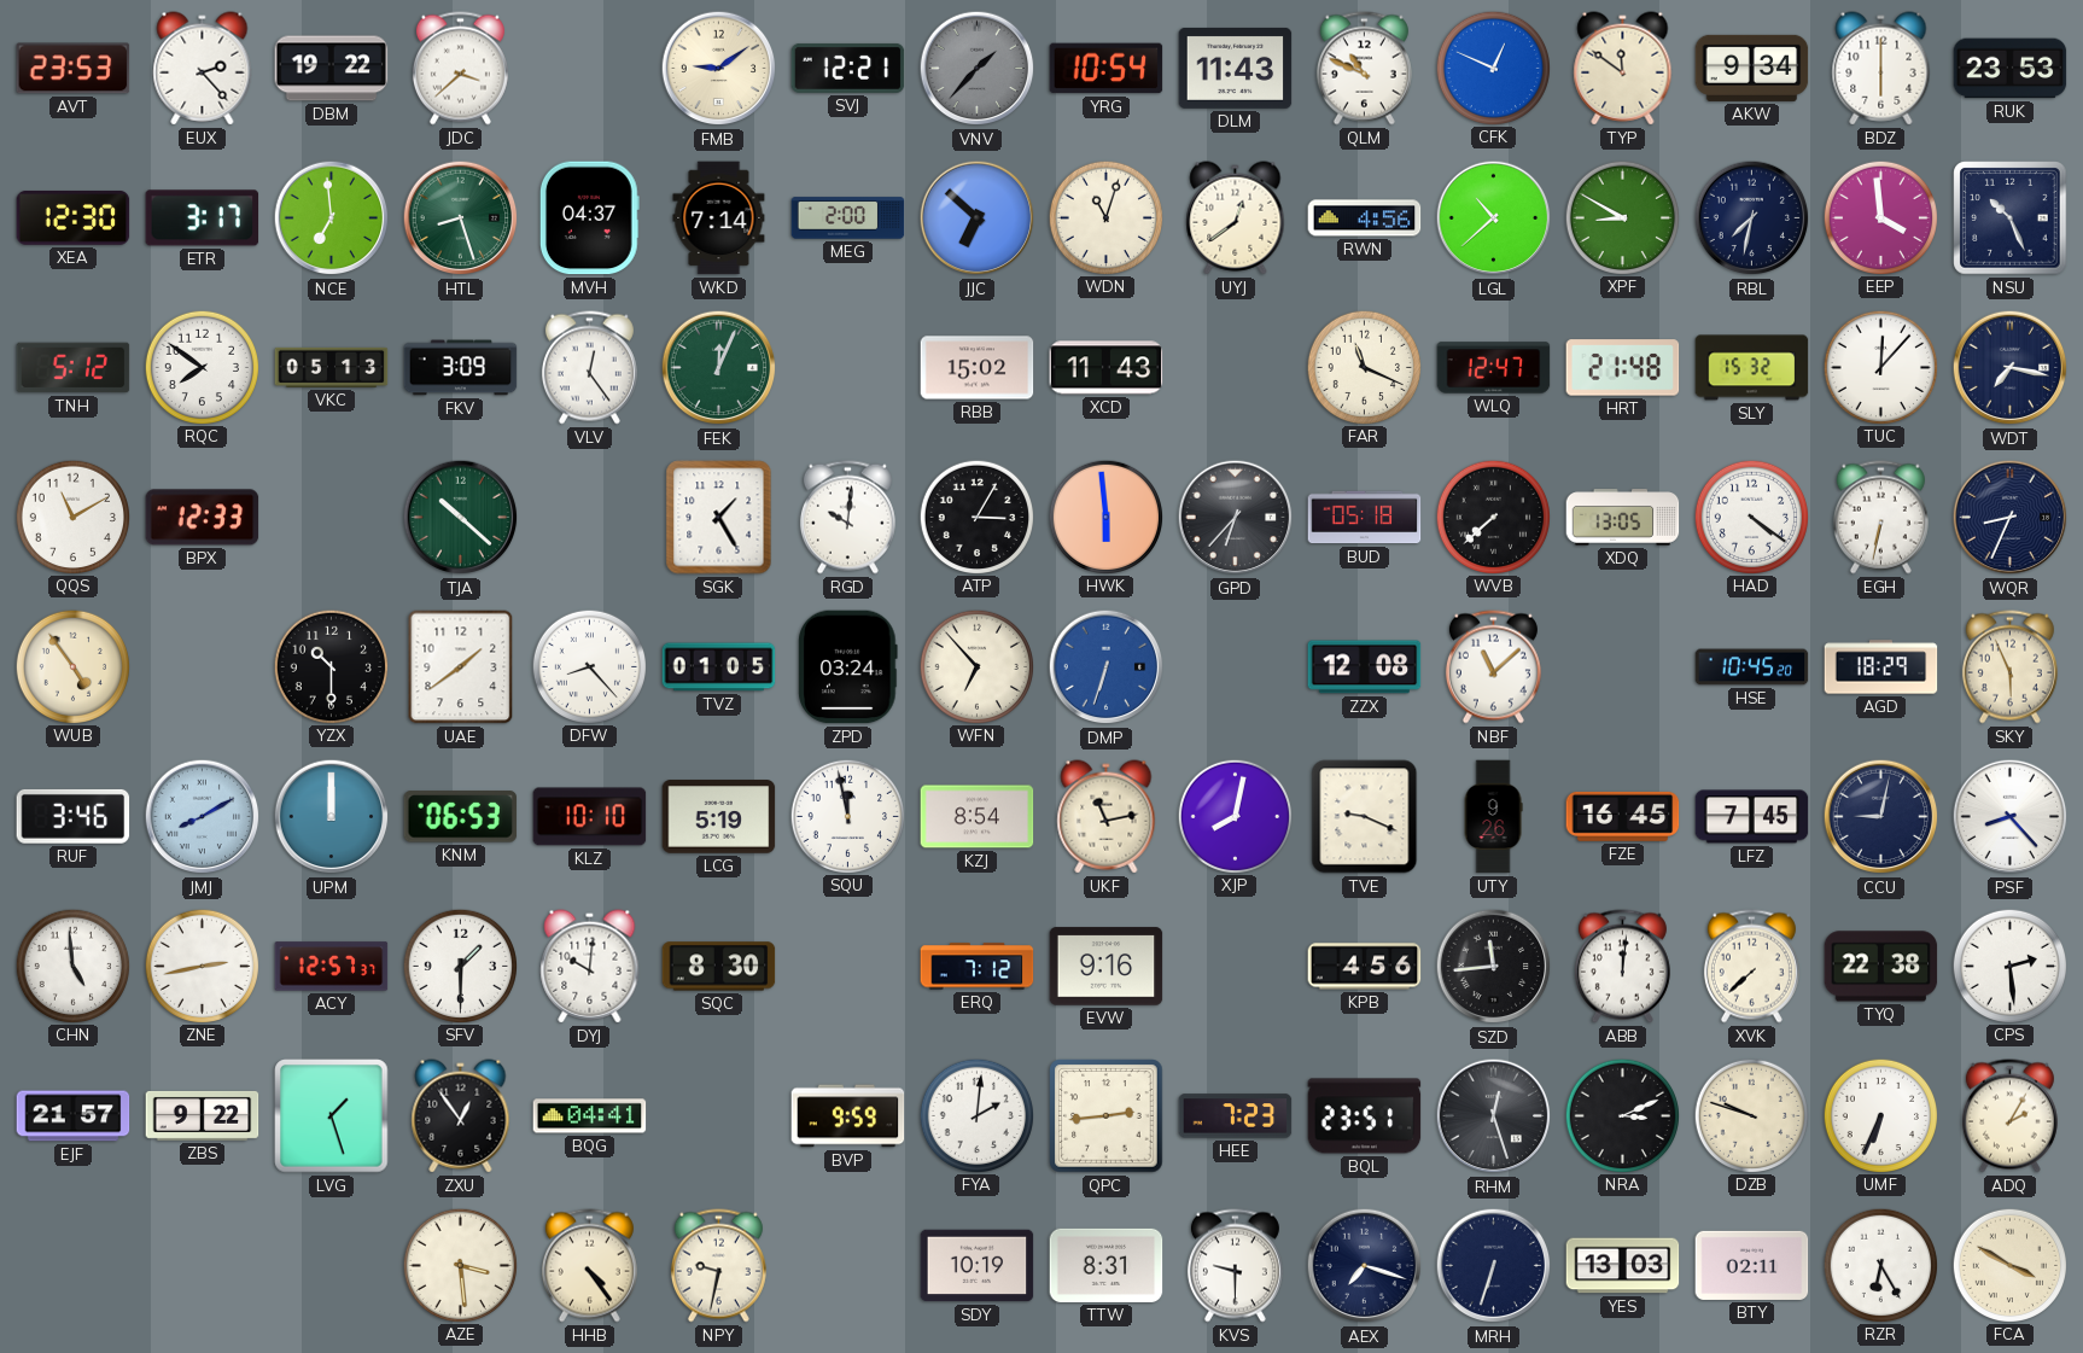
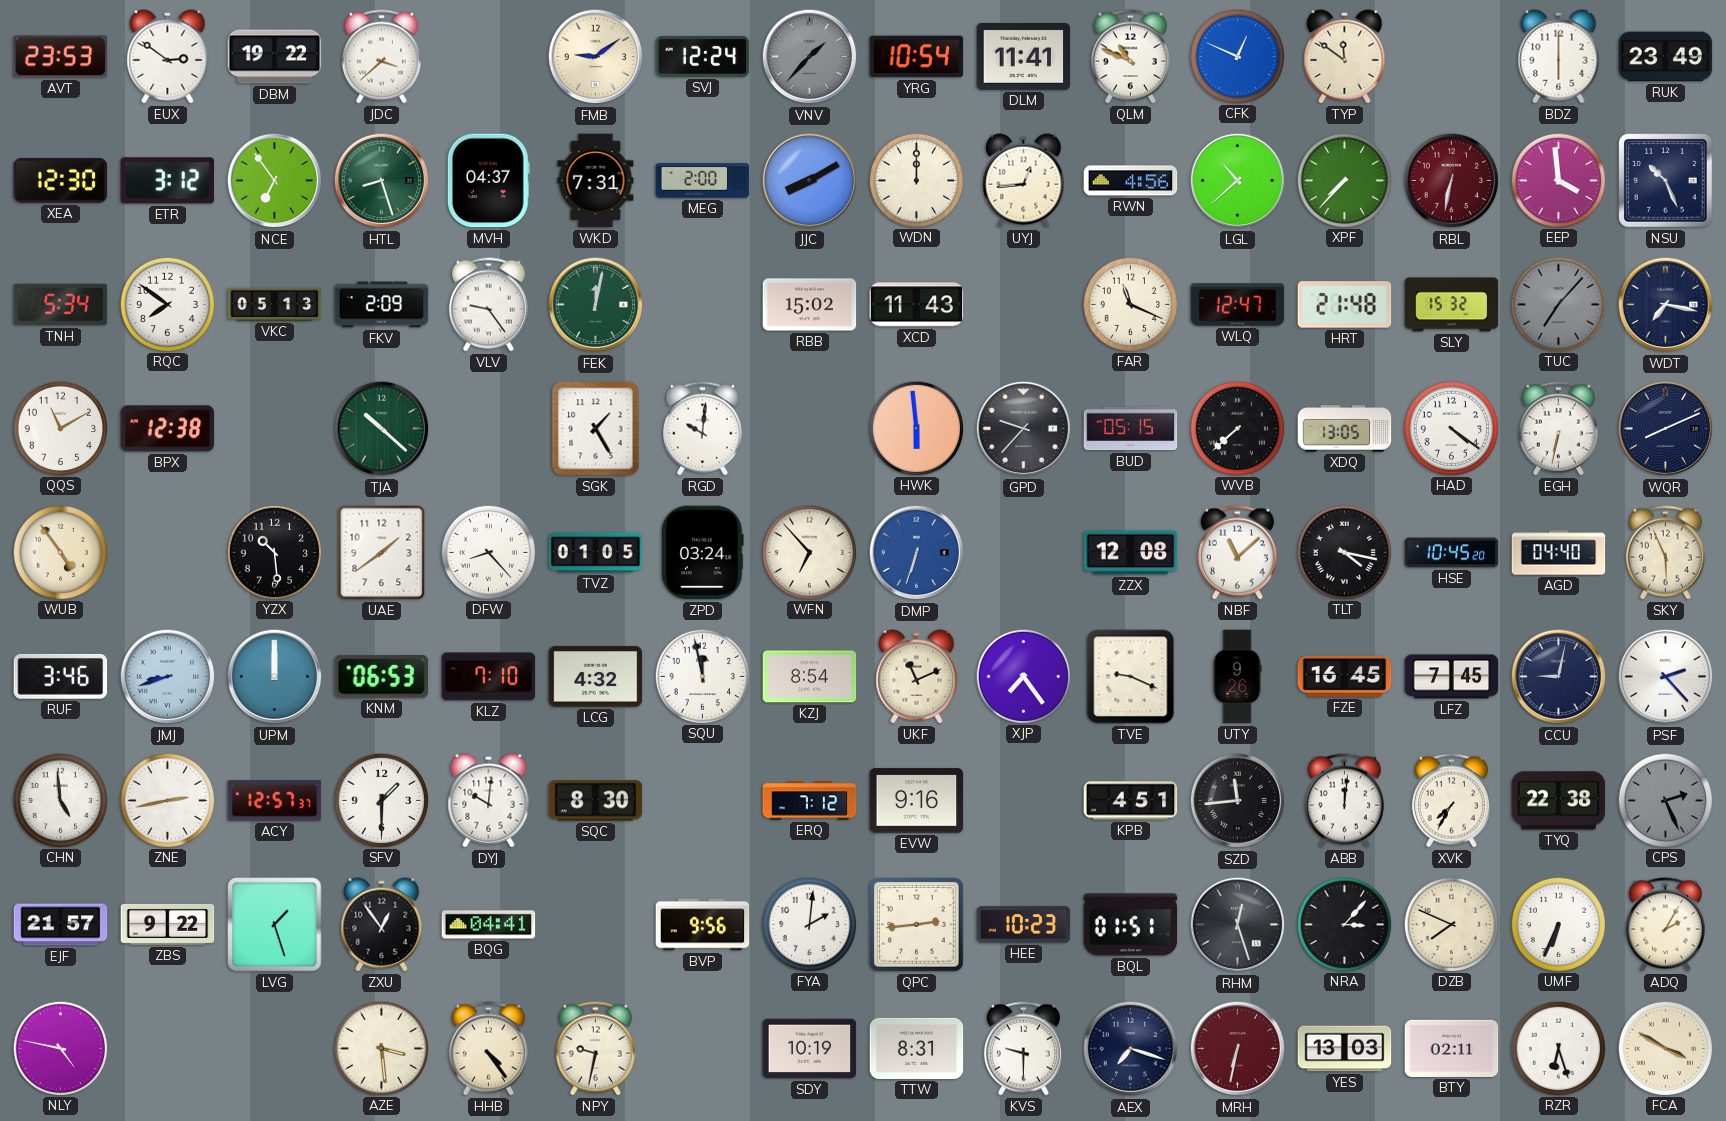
EUX: 2:23 -> 2:51 (168, 57)
SVJ: 12:21 -> 12:24 (703, 56)
DLM: 11:43 -> 11:41 (1024, 56)
AKW: 9:34 -> none (1752, 68)
RUK: 23:53 -> 23:49 (1666, 57)
ETR: 3:17 -> 3:12 (168, 181)
NCE: 6:59 -> 6:54 (275, 181)
WKD: 7:14 -> 7:31 (596, 181)
JJC: 6:52 -> 8:10 (810, 181)
WDN: 11:03 -> 12:00 (916, 180)
UYJ: 12:39 -> 12:44 (1024, 181)
XPF: 8:50 -> 7:37 (1344, 180)
RBL: 7:32 -> 6:32 (1452, 181)
RBL dial: navy -> burgundy (1452, 181)
TNH: 5:12 -> 5:34 (61, 305)
FKV: 3:09 -> 2:09 (382, 305)
VLV: 12:24 -> 9:24 (488, 305)
FEK: 12:04 -> 12:02 (596, 305)
TUC: 12:07 -> 7:07 (1558, 304)
TUC dial: white -> grey (1558, 304)
BPX: 12:33 -> 12:38 (168, 429)
ATP: 3:05 -> none (976, 517)
GPD: 6:37 -> 9:37 (1024, 429)
BUD: 05:18 -> 05:15 (1131, 429)
WQR: 8:34 -> 8:11 (1666, 429)
YZX: 10:30 -> 10:29 (274, 552)
TLT: none -> 4:17 (1344, 552)
AGD: 18:29 -> 04:40 (1559, 553)
JMJ: 8:10 -> 8:42 (168, 677)
KLZ: 10:10 -> 7:10 (489, 677)
LCG: 5:19 -> 4:32 (596, 677)
UKF: 11:13 -> 11:11 (917, 677)
XJP: 8:02 -> 7:24 (1023, 676)
PSF: 8:23 -> 2:23 (1666, 677)
KPB: 4:56 -> 4:51 (1131, 801)
XVK: 7:38 -> 7:35 (1451, 801)
CPS: 2:29 -> 2:26 (1665, 800)
CPS dial: white -> grey (1665, 800)
BVP: 9:59 -> 9:56 (703, 925)
HEE: 7:23 -> 10:23 (1024, 925)
BQL: 23:51 -> 01:51 (1131, 925)
NRA: 3:11 -> 3:07 (1344, 924)
DZB: 9:48 -> 7:49 (1451, 924)
NLY: none -> 4:47 (60, 1048)
MRH: 6:33 -> 6:32 (1238, 1049)
MRH dial: navy -> burgundy (1238, 1049)
RZR: 6:25 -> 6:27 (1558, 1048)
